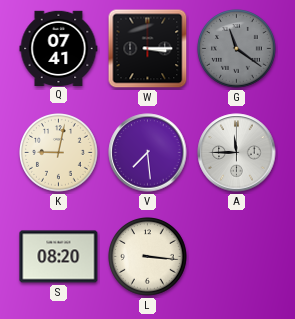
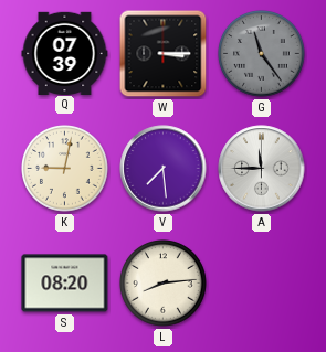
Q: 07:41 -> 07:39 (65, 53)
G: 11:21 -> 11:24 (262, 54)
L: 3:16 -> 8:14 (164, 284)
